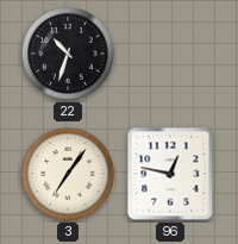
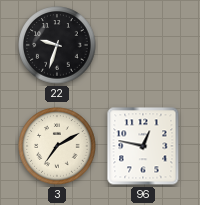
22: 10:33 -> 9:33 (57, 45)
3: 7:06 -> 7:10 (57, 146)
